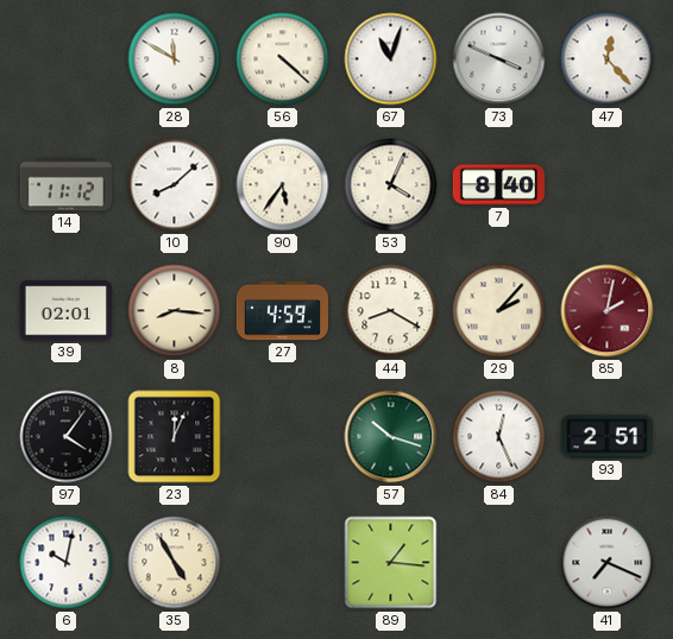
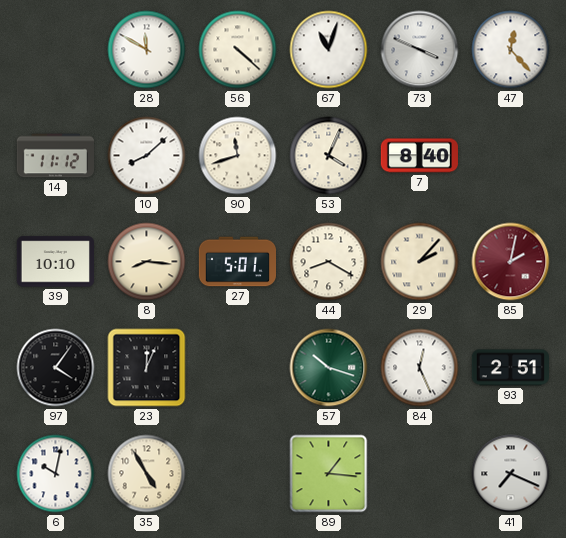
90: 5:36 -> 11:42 (238, 156)
39: 02:01 -> 10:10 (55, 262)
27: 4:59 -> 5:01 (237, 262)
